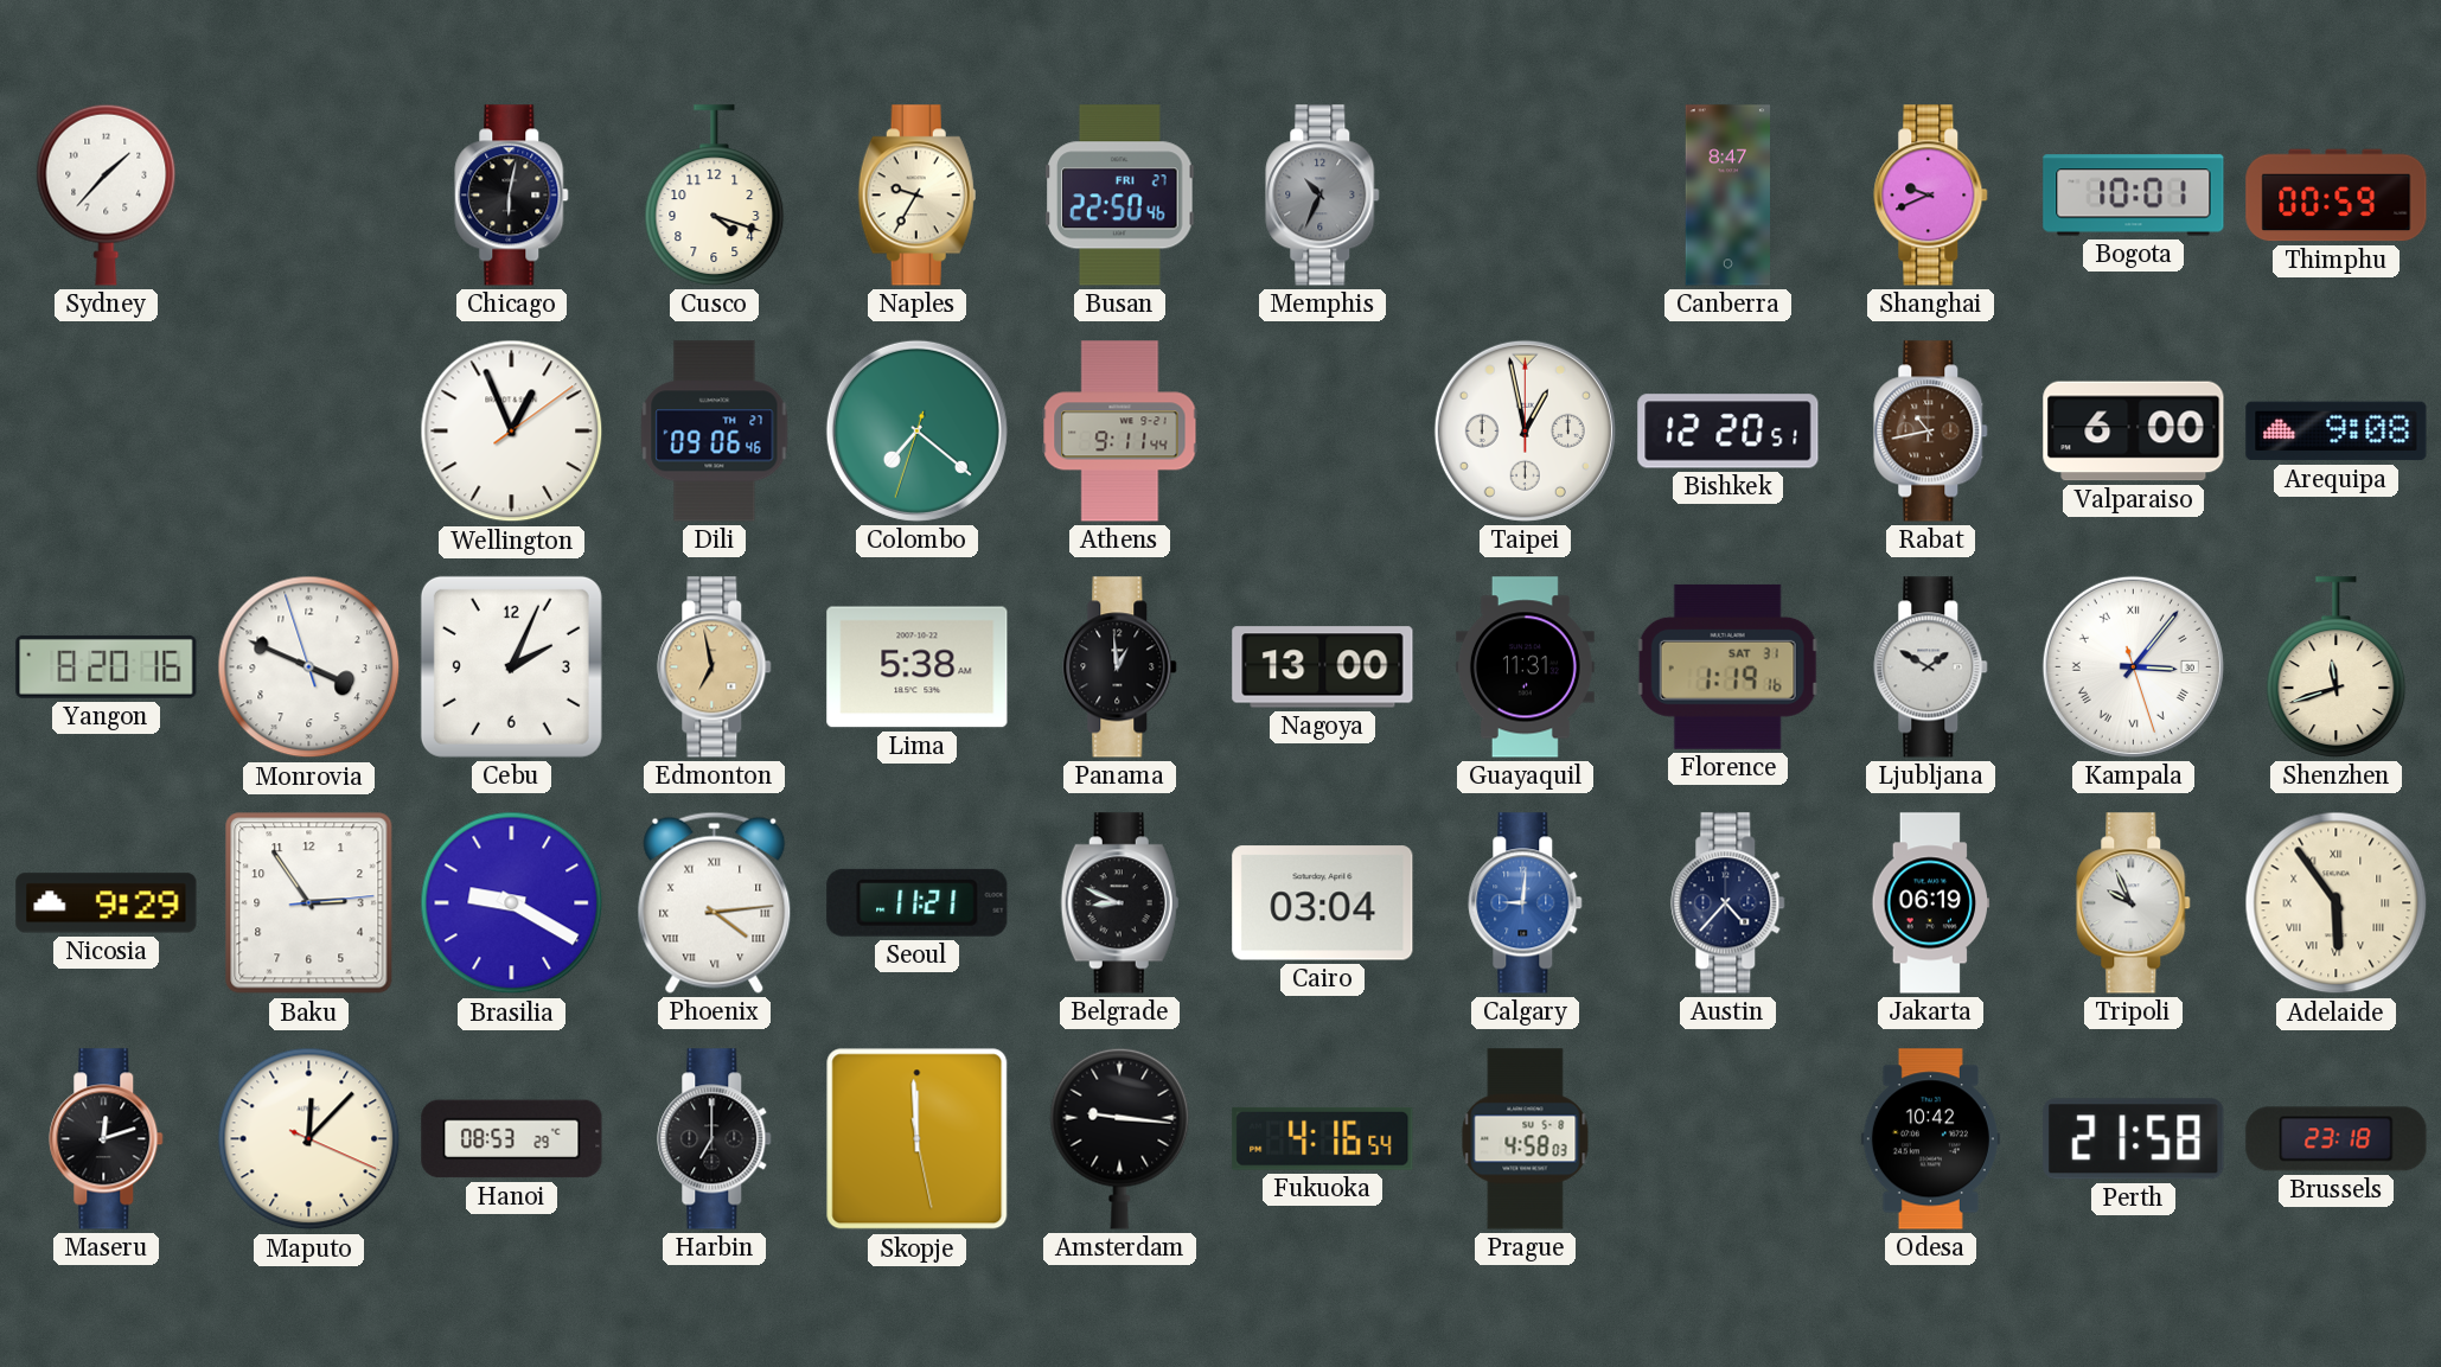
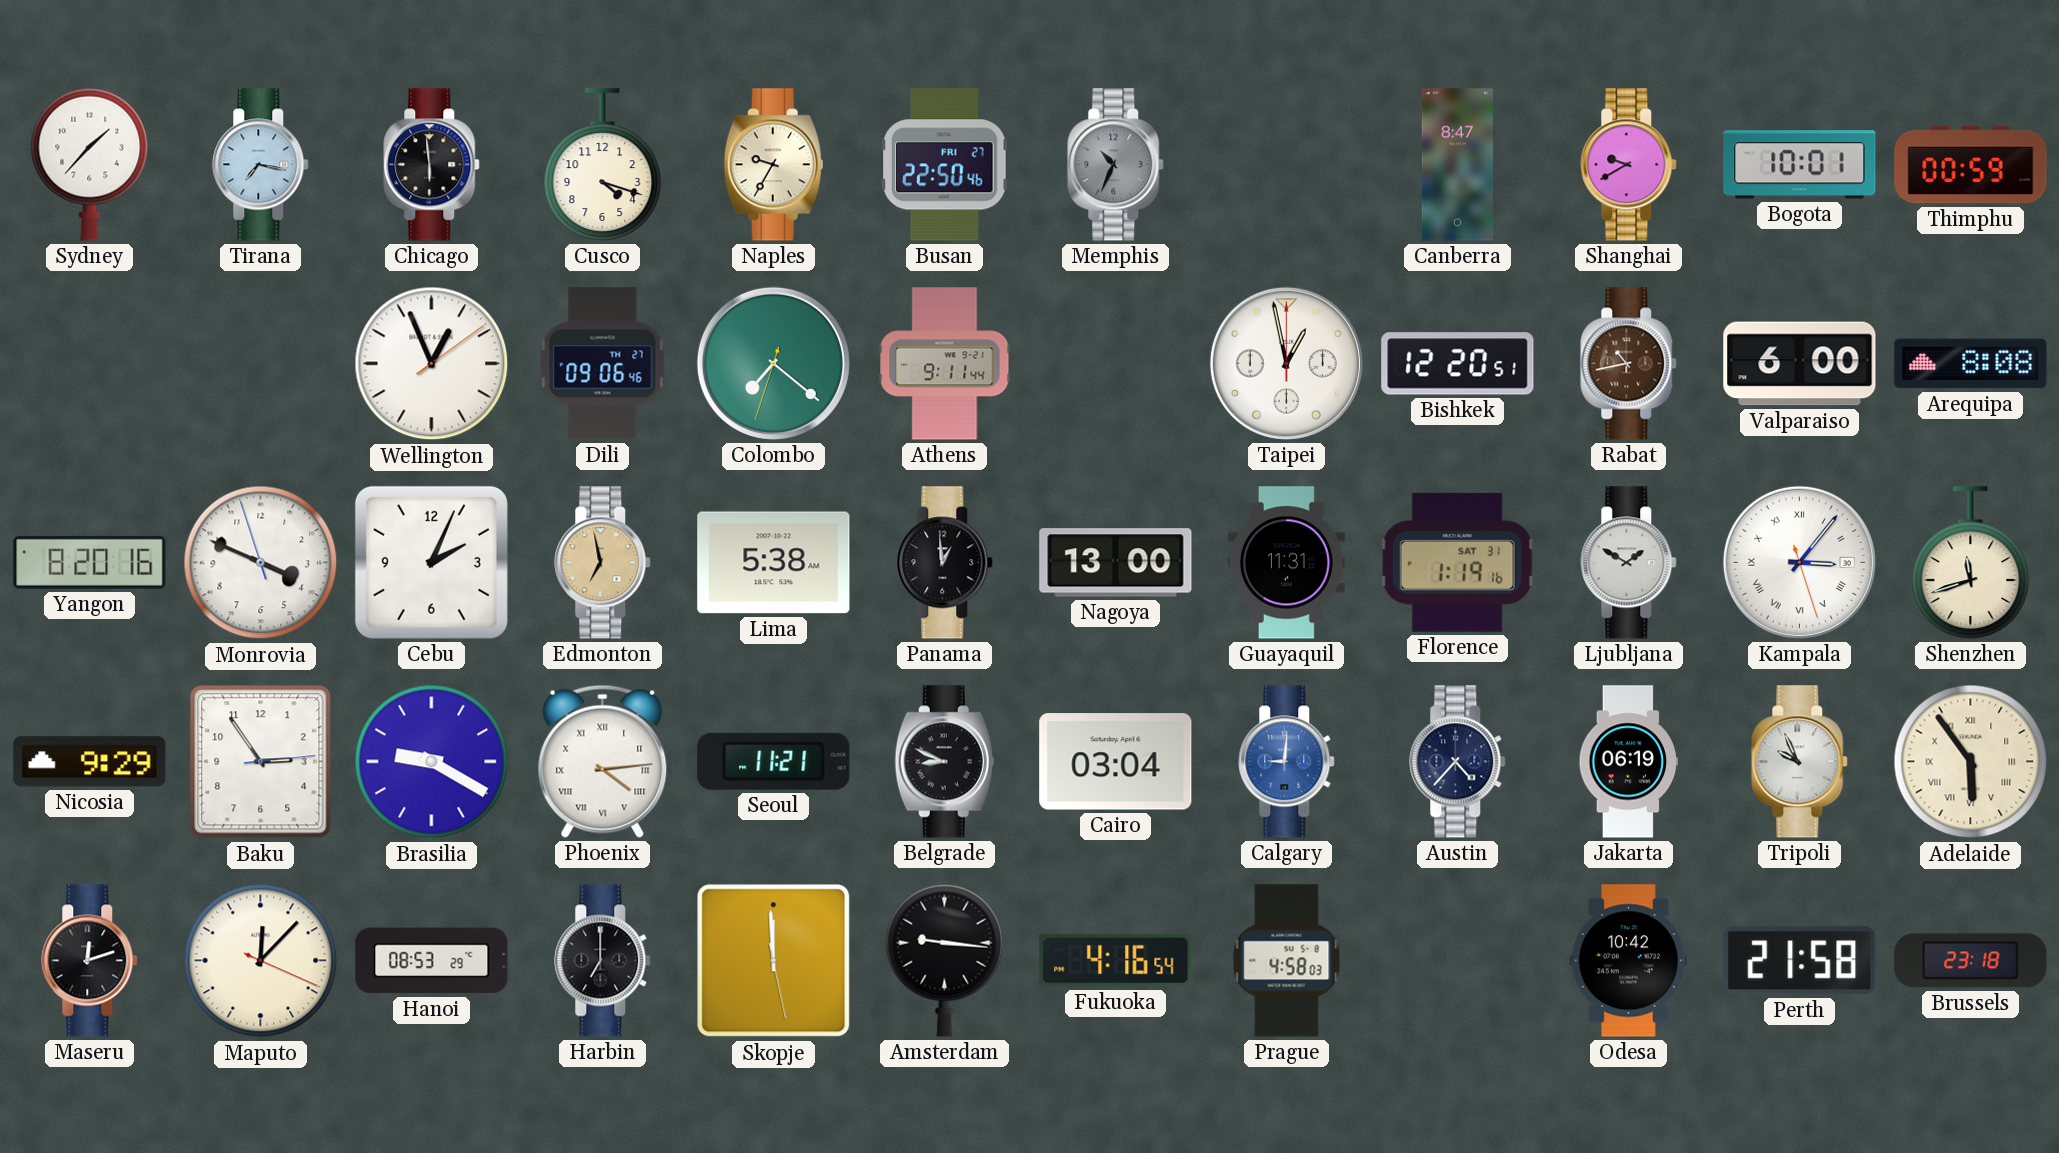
Tirana: none -> 7:17 (261, 165)
Chicago: 6:02 -> 5:59 (432, 165)
Shanghai: 9:41 -> 9:40 (1629, 165)
Arequipa: 9:08 -> 8:08 (1971, 364)
